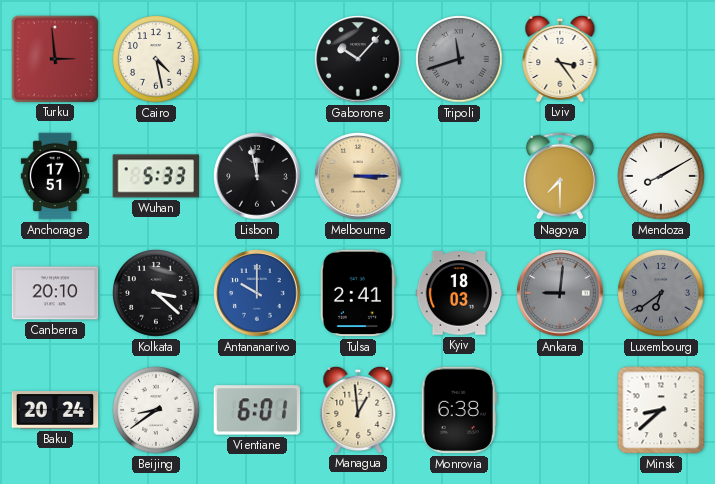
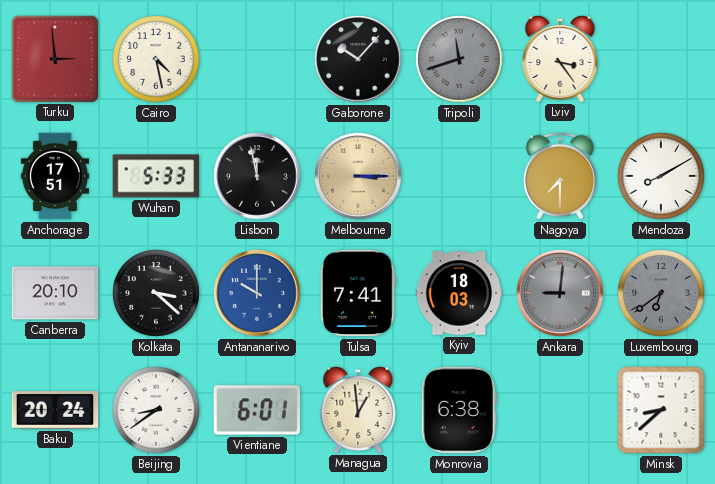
Tulsa: 2:41 -> 7:41 (358, 293)
